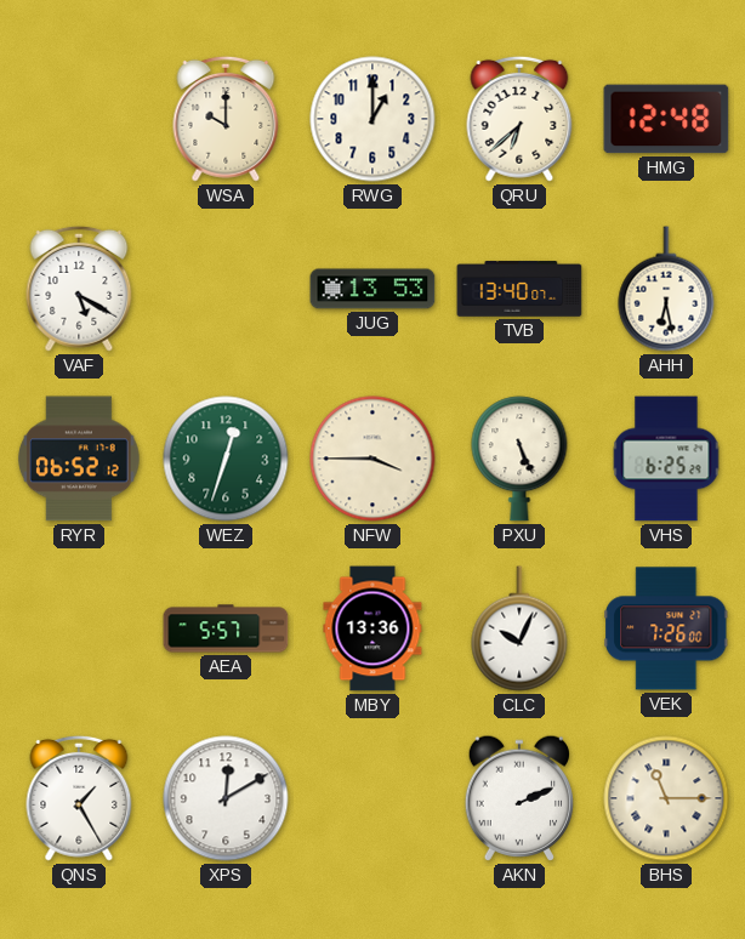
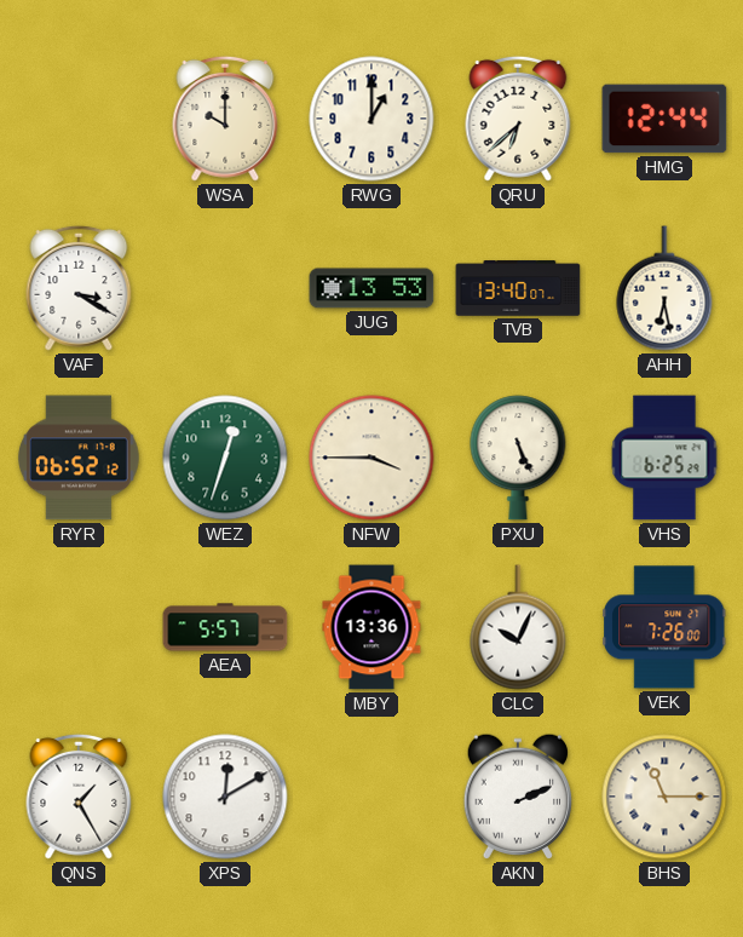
HMG: 12:48 -> 12:44 (664, 119)
VAF: 5:20 -> 3:20 (79, 288)
